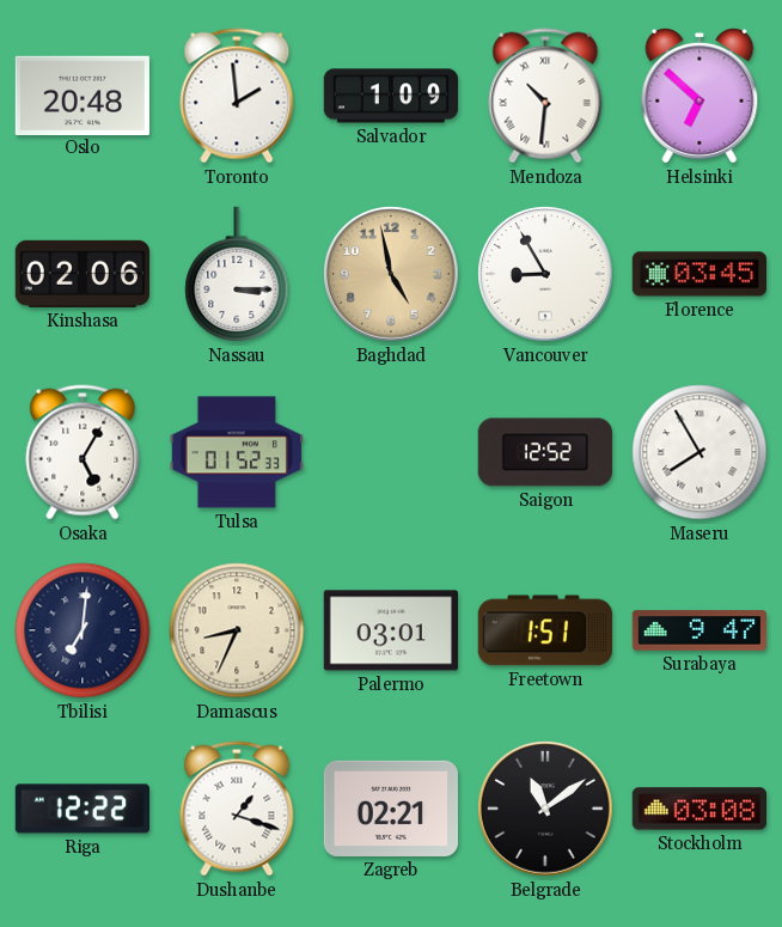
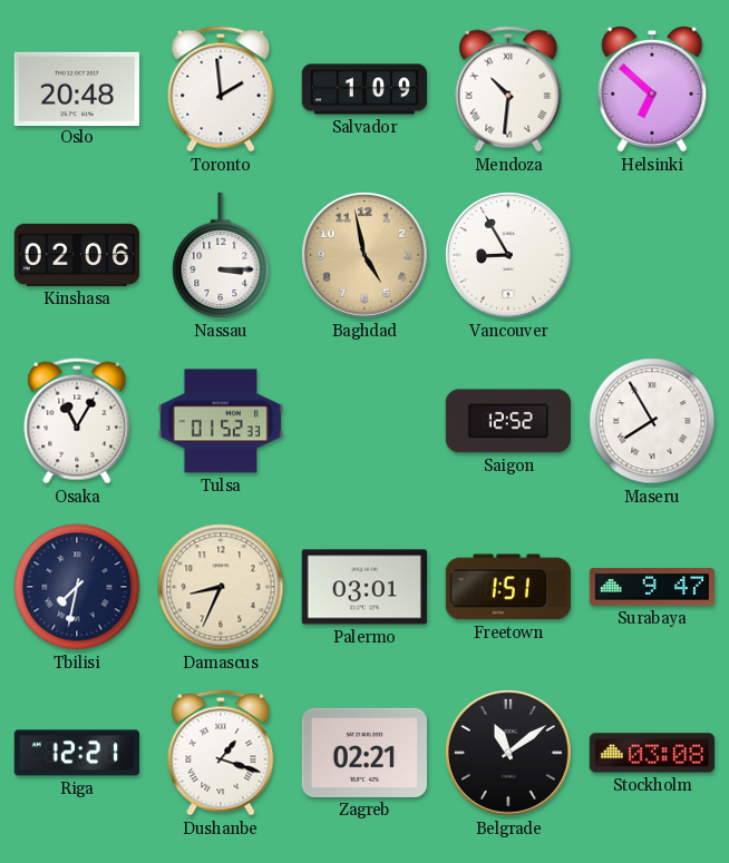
Florence: 03:45 -> none (698, 274)
Osaka: 5:05 -> 11:05 (77, 421)
Tbilisi: 7:01 -> 7:32 (77, 587)
Riga: 12:22 -> 12:21 (76, 753)
